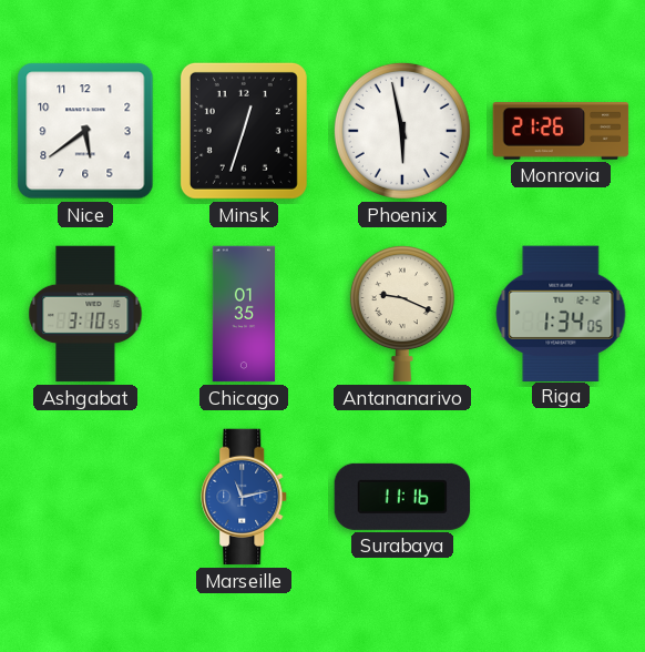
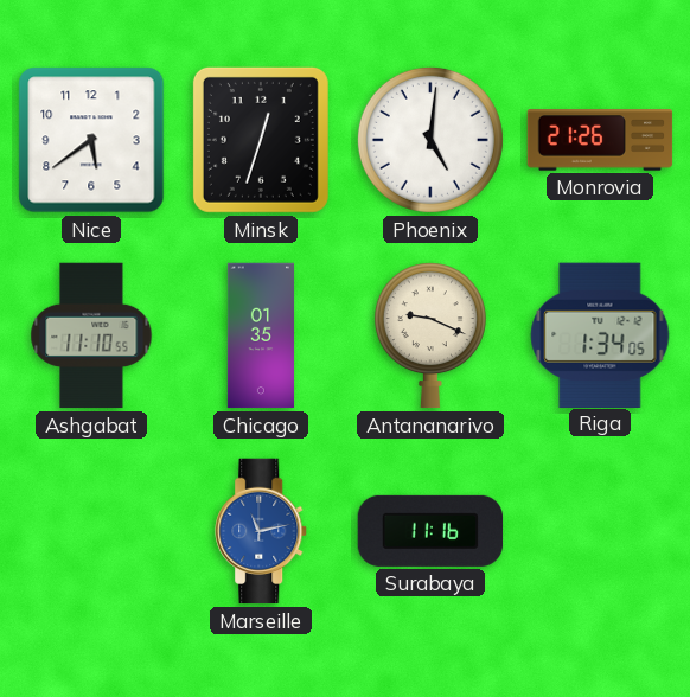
Phoenix: 5:58 -> 5:01 (430, 140)
Ashgabat: 3:10 -> 11:10 (91, 335)
